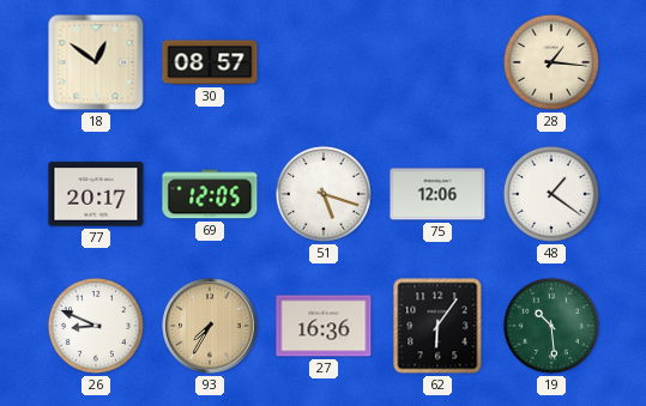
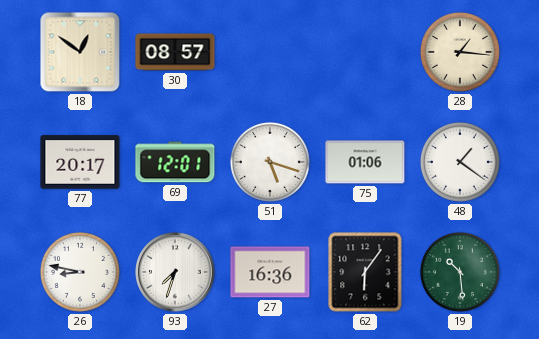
69: 12:05 -> 12:01 (175, 162)
75: 12:06 -> 01:06 (365, 162)
26: 8:49 -> 8:47 (80, 272)
93: 7:35 -> 7:33 (175, 272)
93 dial: champagne -> white (175, 272)
